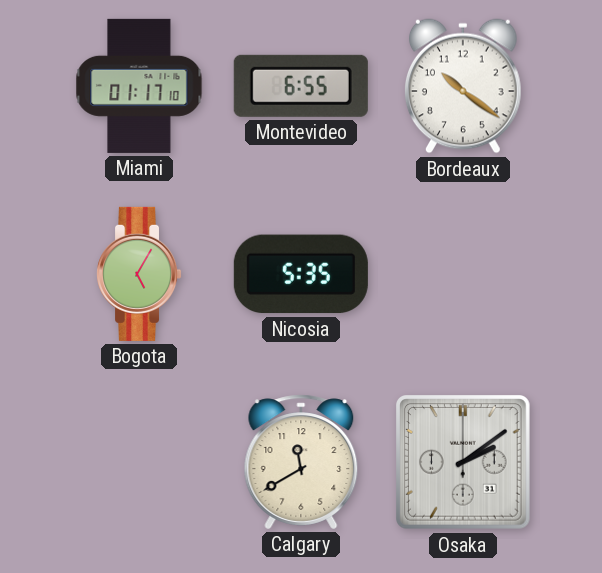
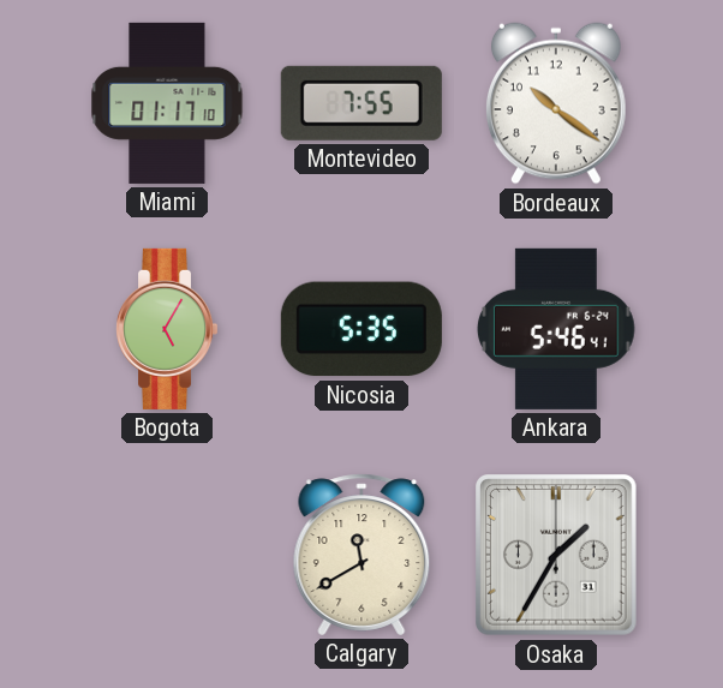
Montevideo: 6:55 -> 7:55 (361, 103)
Ankara: none -> 5:46 (557, 329)
Osaka: 2:09 -> 1:35 (557, 556)
